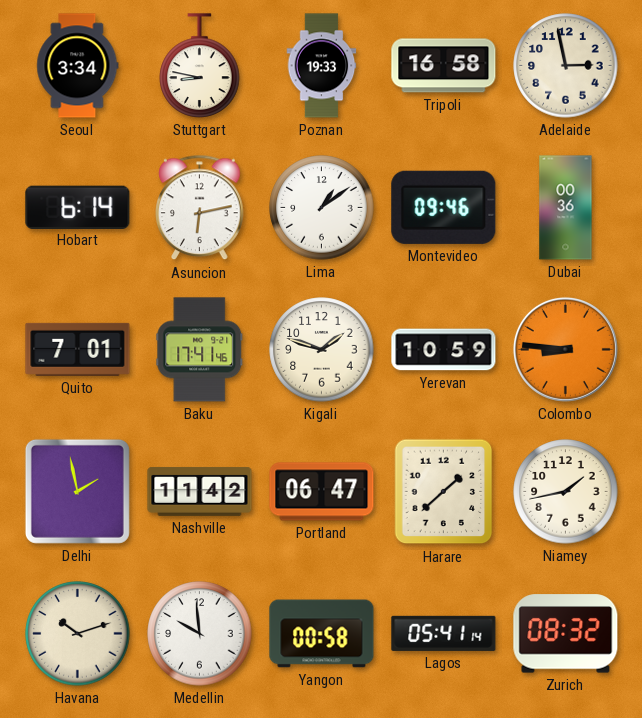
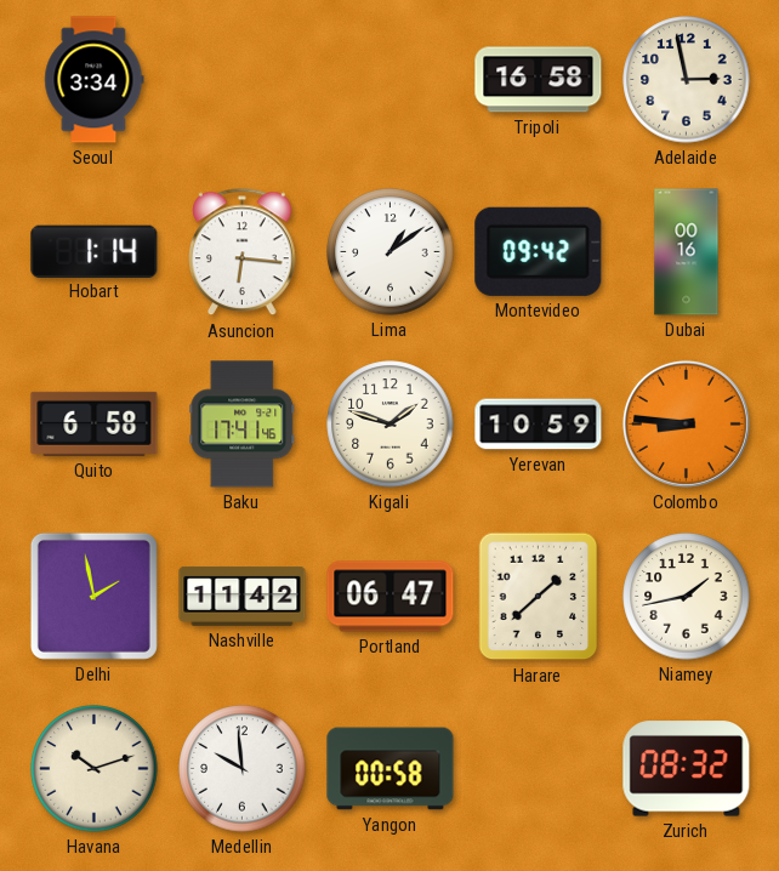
Stuttgart: 8:47 -> none (200, 66)
Poznan: 19:33 -> none (322, 66)
Hobart: 6:14 -> 1:14 (95, 251)
Asuncion: 6:13 -> 6:16 (243, 252)
Montevideo: 09:46 -> 09:42 (539, 251)
Dubai: 00:36 -> 00:16 (687, 252)
Quito: 7:01 -> 6:58 (95, 423)
Lagos: 05:41 -> none (444, 633)
